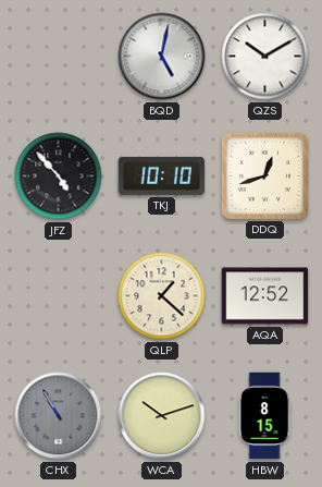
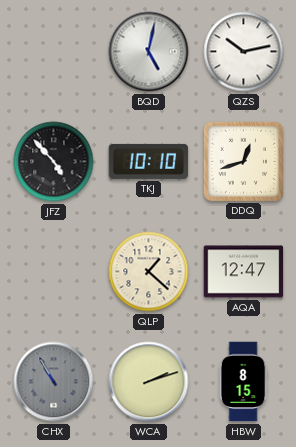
QZS: 10:10 -> 10:13 (244, 52)
AQA: 12:52 -> 12:47 (244, 272)
WCA: 10:12 -> 2:12 (149, 382)
